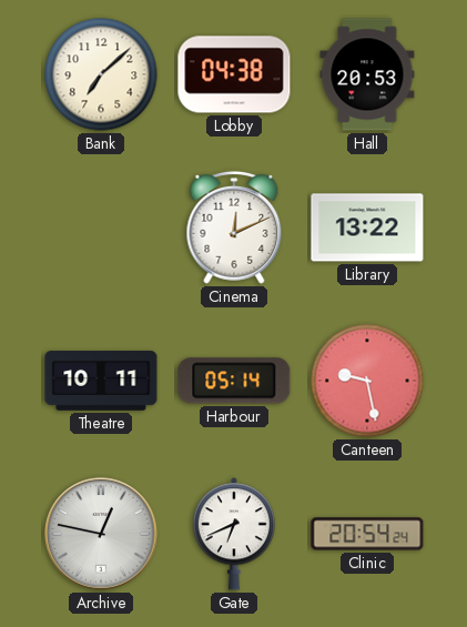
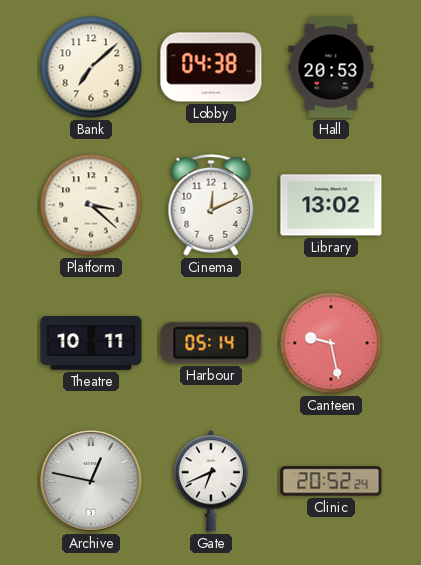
Platform: none -> 3:22 (91, 205)
Library: 13:22 -> 13:02 (331, 205)
Clinic: 20:54 -> 20:52 (331, 481)
